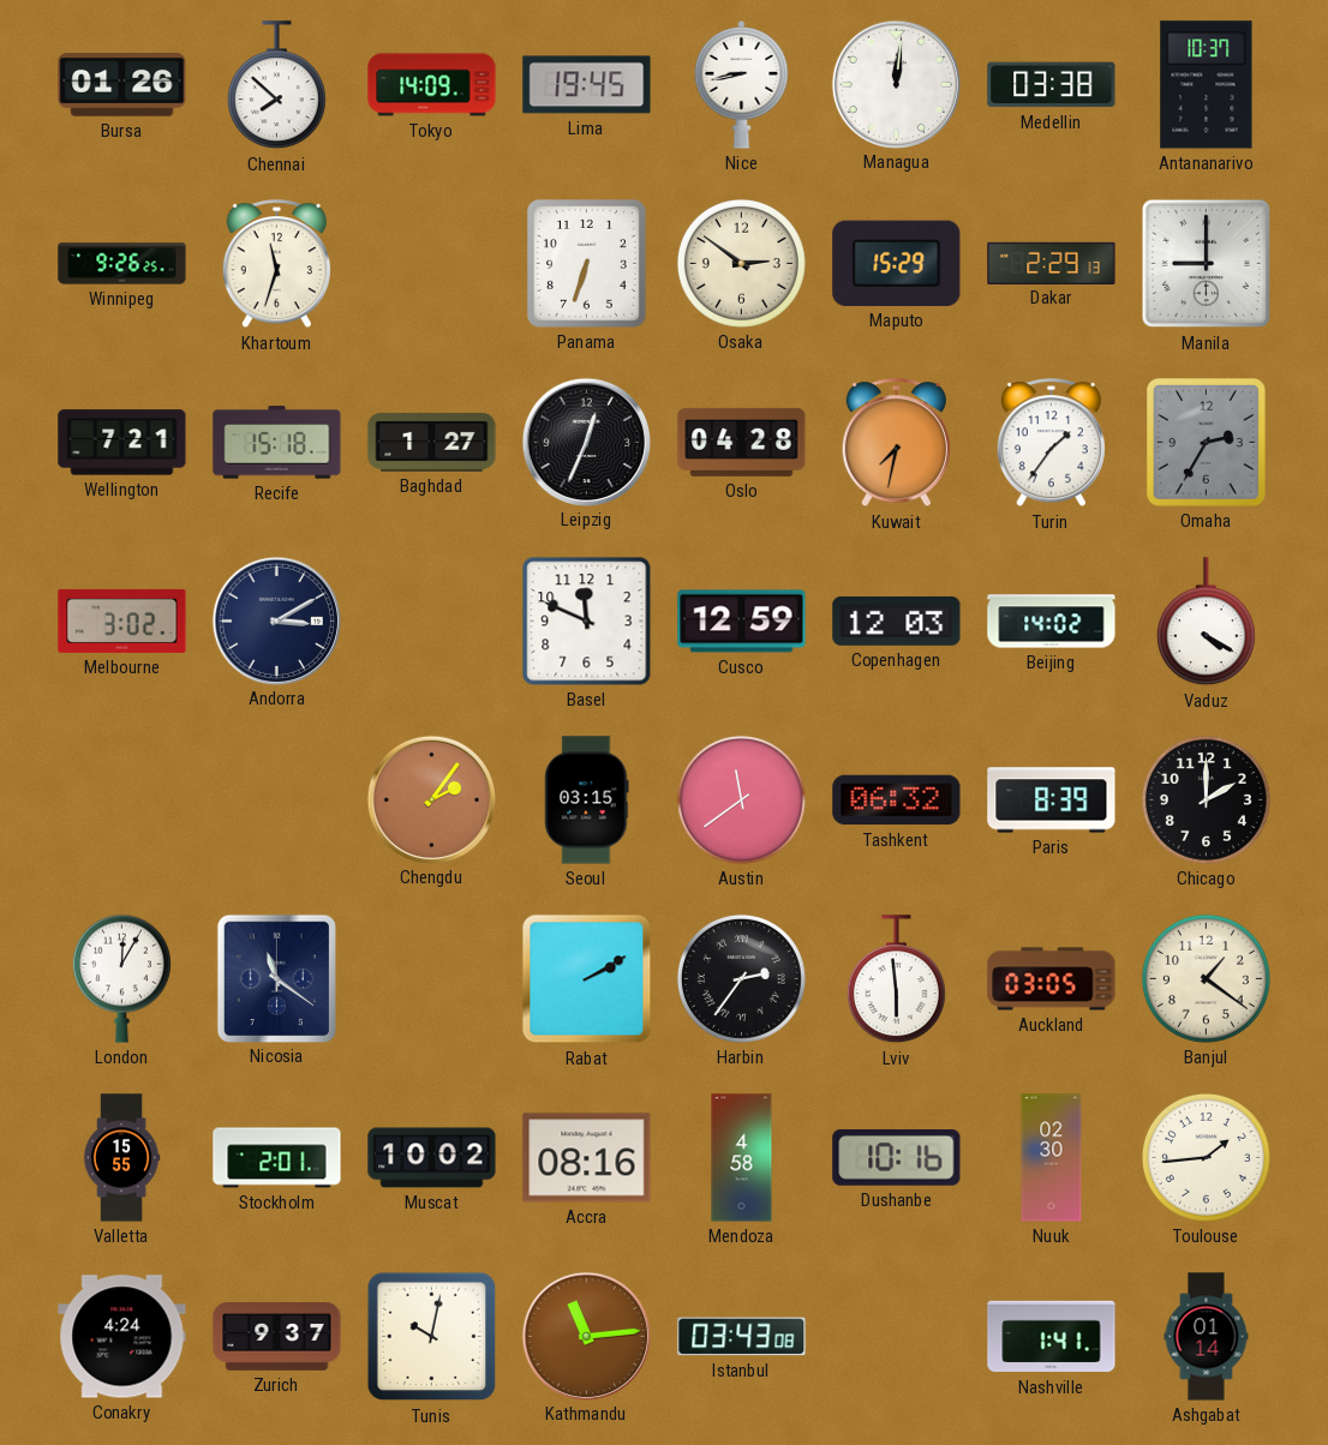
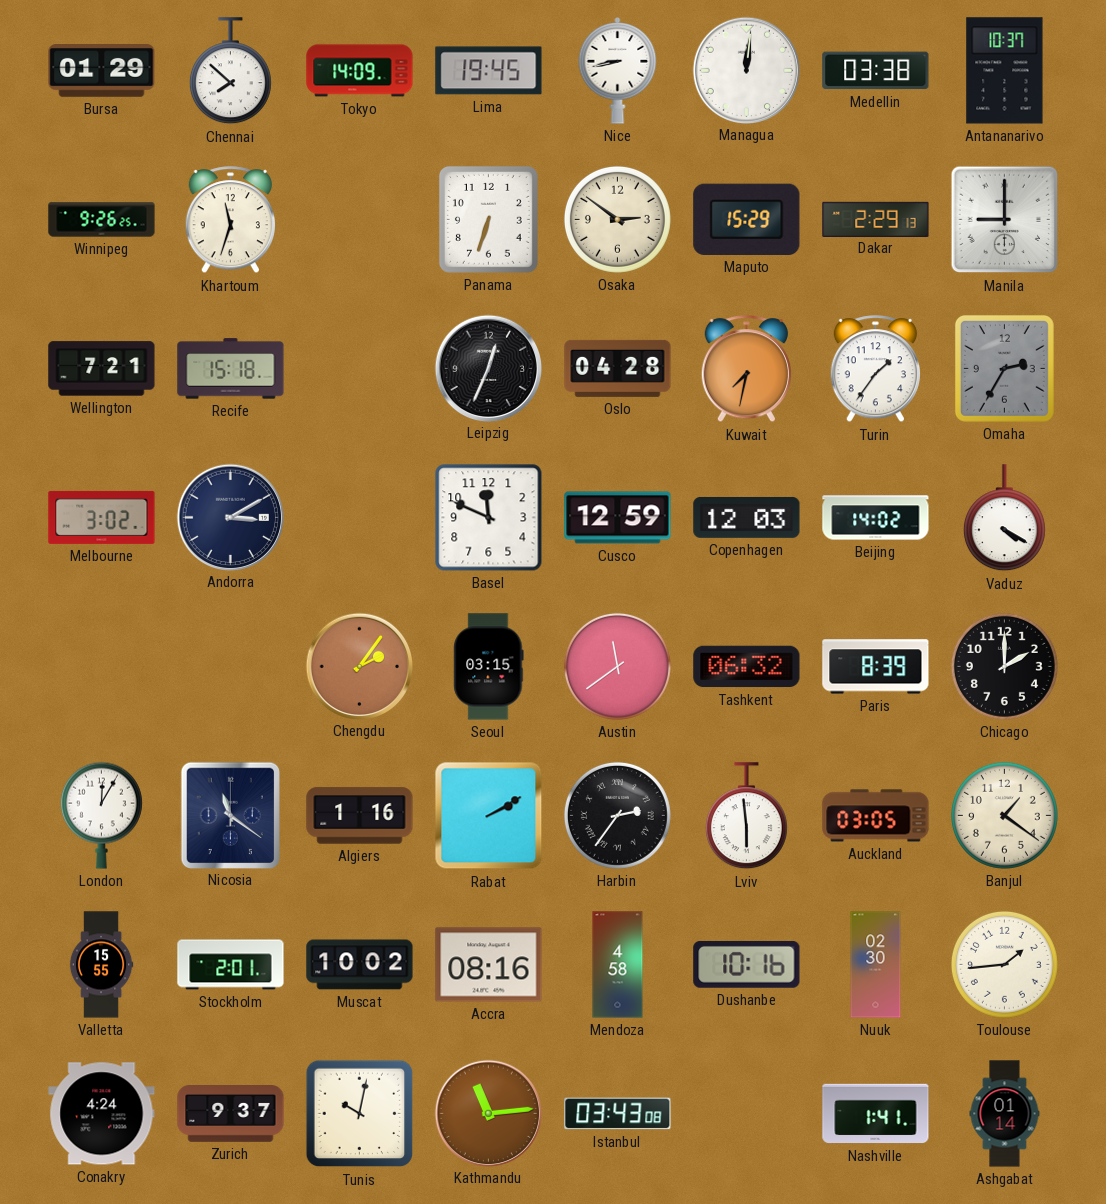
Bursa: 01:26 -> 01:29 (102, 71)
Baghdad: 1:27 -> none (432, 442)
Algiers: none -> 1:16 (360, 816)
